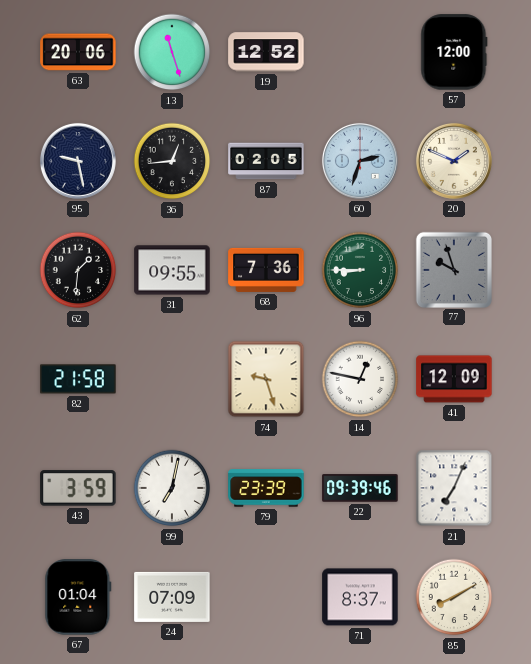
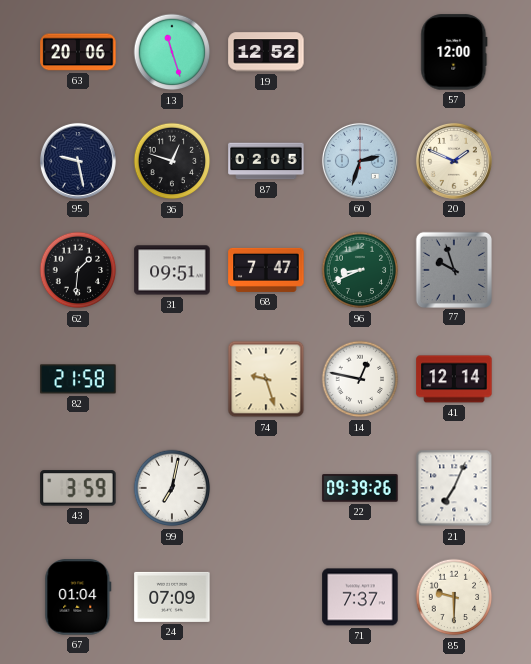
36: 12:44 -> 12:48 (172, 161)
31: 09:55 -> 09:51 (172, 270)
68: 7:36 -> 7:47 (266, 270)
96: 8:45 -> 8:41 (360, 270)
41: 12:09 -> 12:14 (454, 379)
79: 23:39 -> none (266, 488)
22: 09:39:46 -> 09:39:26 (360, 488)
71: 8:37 -> 7:37 (360, 597)
85: 8:10 -> 9:30 (454, 597)
